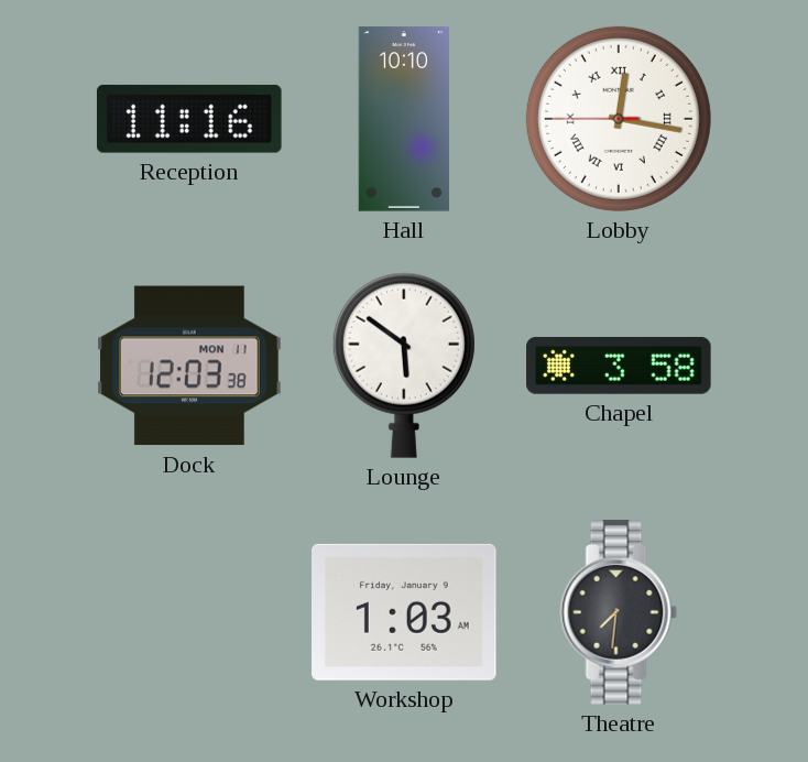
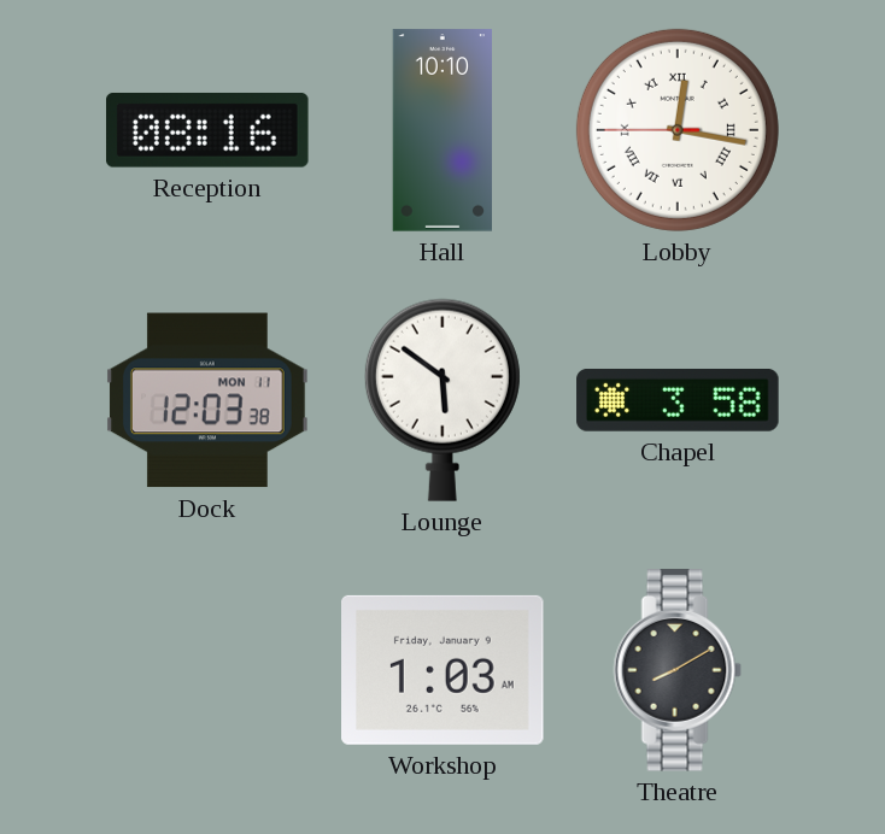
Reception: 11:16 -> 08:16 (207, 130)
Theatre: 7:31 -> 8:10 (678, 670)
